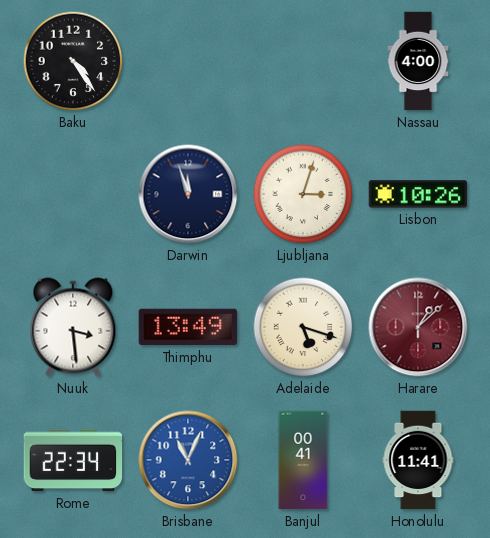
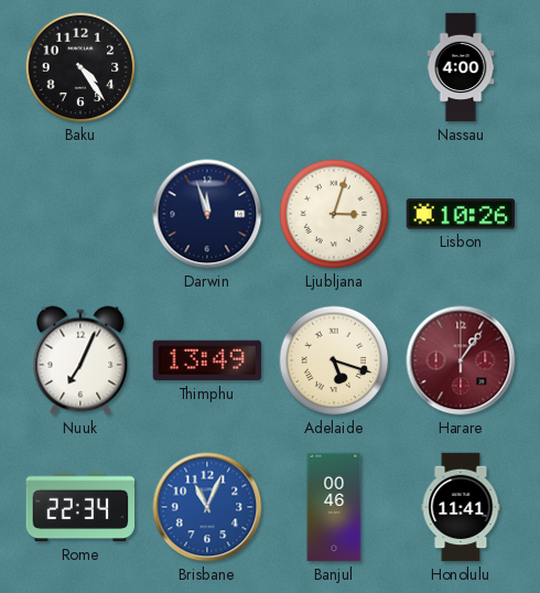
Nuuk: 3:29 -> 7:04 (80, 360)
Harare: 1:08 -> 1:06 (461, 360)
Banjul: 00:41 -> 00:46 (334, 507)
